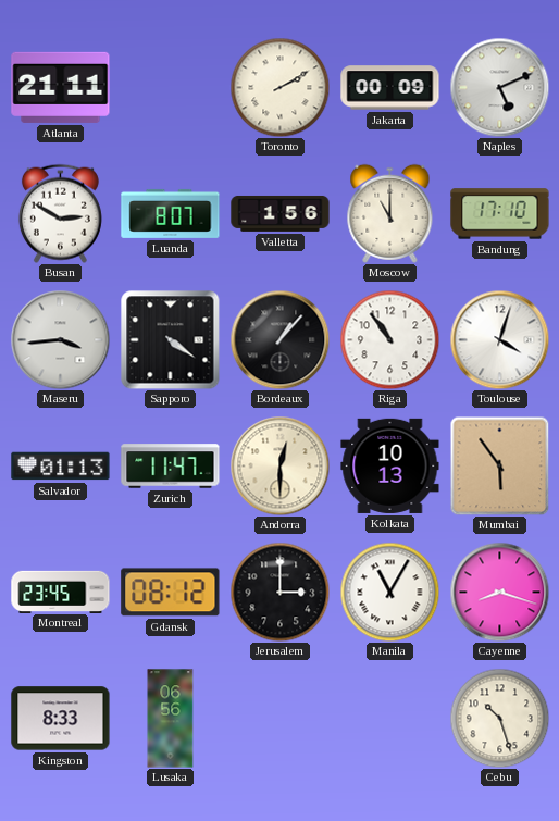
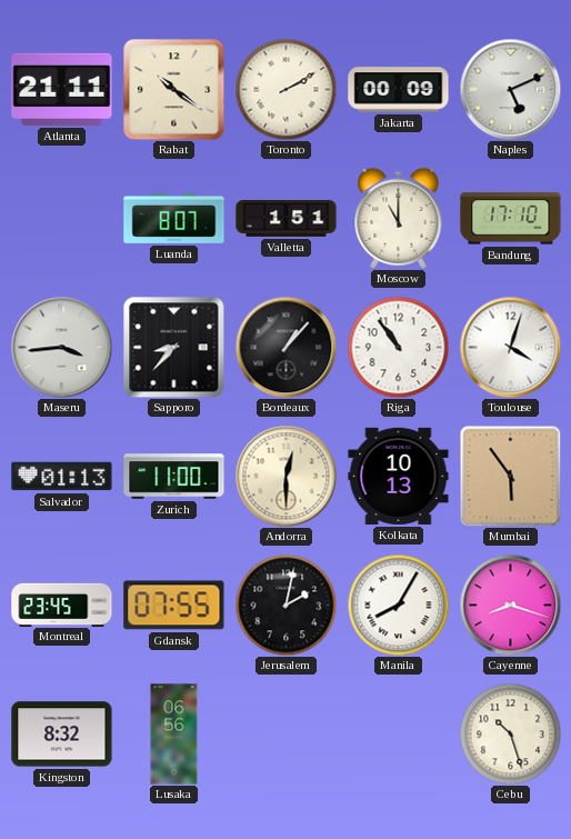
Rabat: none -> 10:21 (173, 89)
Busan: 2:50 -> none (60, 213)
Valletta: 1:56 -> 1:51 (287, 219)
Sapporo: 4:21 -> 8:37 (173, 347)
Zurich: 11:47 -> 11:00 (174, 477)
Gdansk: 08:12 -> 07:55 (174, 606)
Jerusalem: 3:00 -> 2:02 (285, 605)
Manila: 11:05 -> 8:05 (398, 605)
Kingston: 8:33 -> 8:32 (62, 735)
